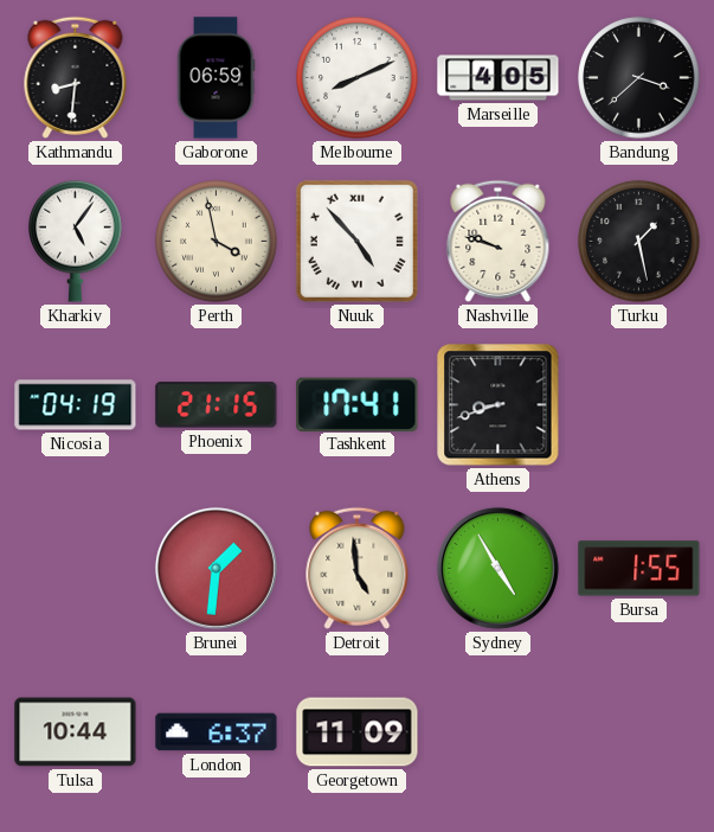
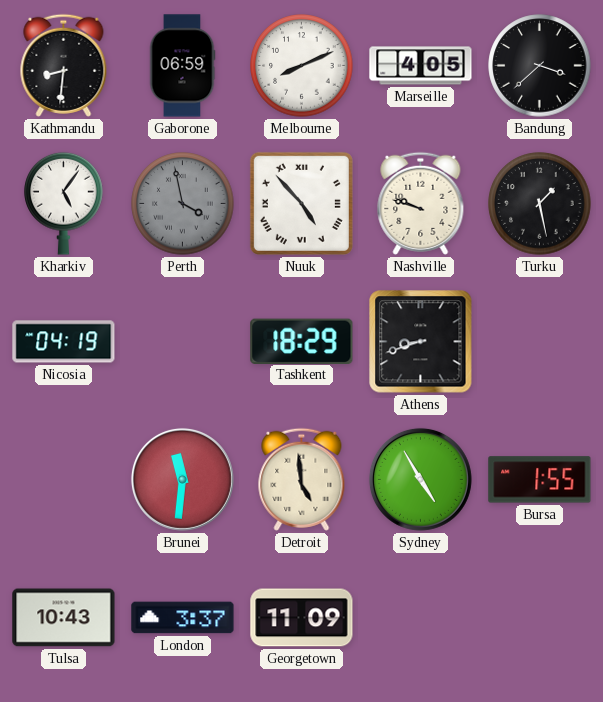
Perth dial: cream -> grey (183, 204)
Phoenix: 21:15 -> none (217, 405)
Tashkent: 17:41 -> 18:29 (302, 341)
Brunei: 1:31 -> 11:31 (182, 479)
Tulsa: 10:44 -> 10:43 (64, 618)
London: 6:37 -> 3:37 (183, 618)
